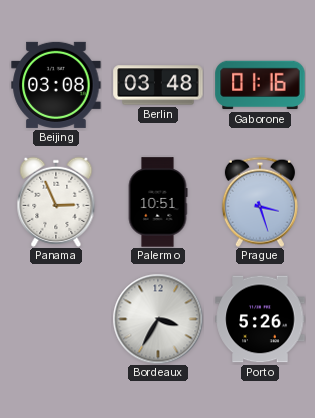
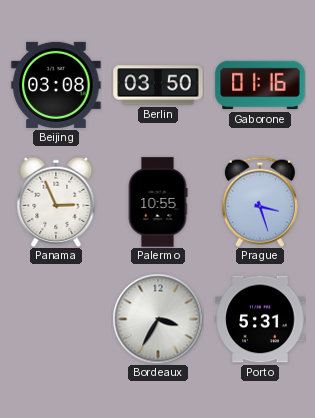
Berlin: 03:48 -> 03:50 (158, 85)
Palermo: 10:51 -> 10:55 (158, 202)
Porto: 5:26 -> 5:31 (260, 319)
